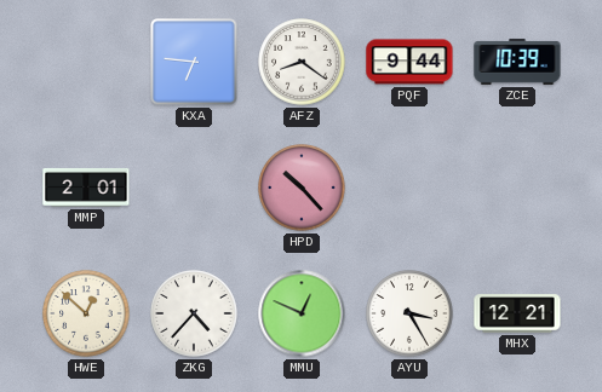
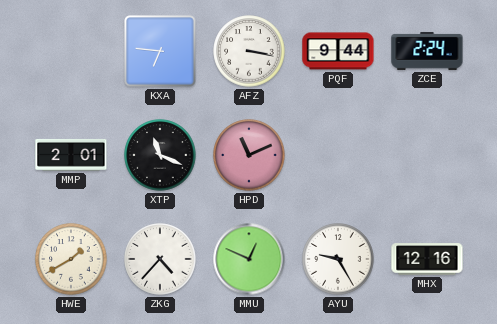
AFZ: 8:21 -> 3:17 (249, 51)
ZCE: 10:39 -> 2:24 (427, 51)
XTP: none -> 11:19 (160, 155)
HPD: 10:23 -> 11:11 (249, 155)
HWE: 12:52 -> 1:40 (71, 259)
AYU: 3:25 -> 9:25 (338, 259)
MHX: 12:21 -> 12:16 (427, 259)
